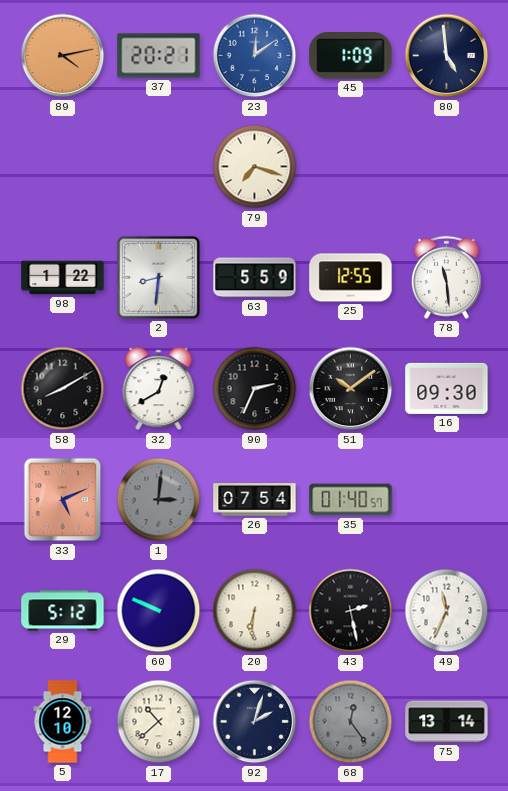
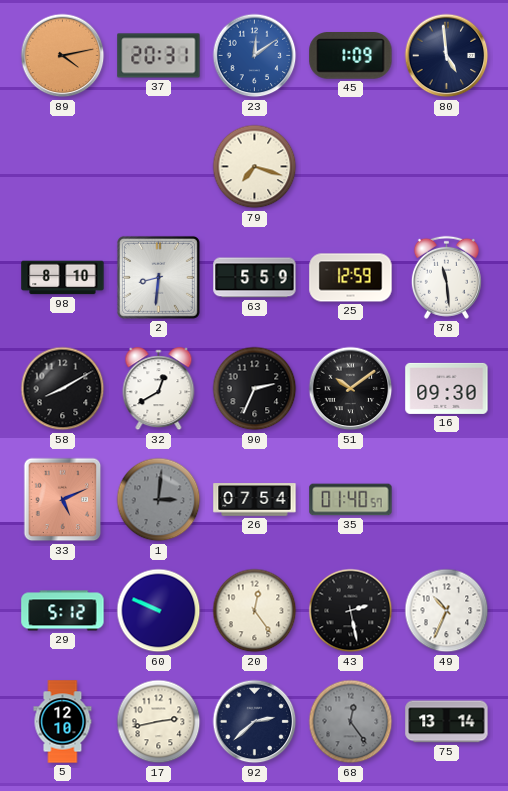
37: 20:21 -> 20:31 (159, 56)
98: 1:22 -> 8:10 (63, 278)
25: 12:55 -> 12:59 (351, 278)
20: 6:31 -> 12:24 (255, 611)
49: 11:34 -> 10:34 (447, 611)
17: 10:38 -> 2:43 (159, 722)
92: 2:03 -> 2:38 (255, 722)
